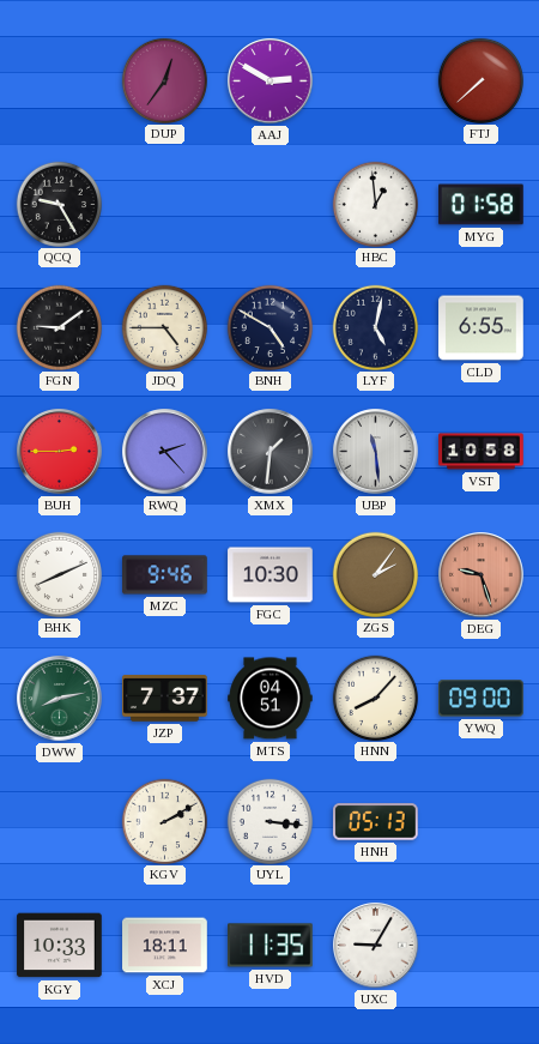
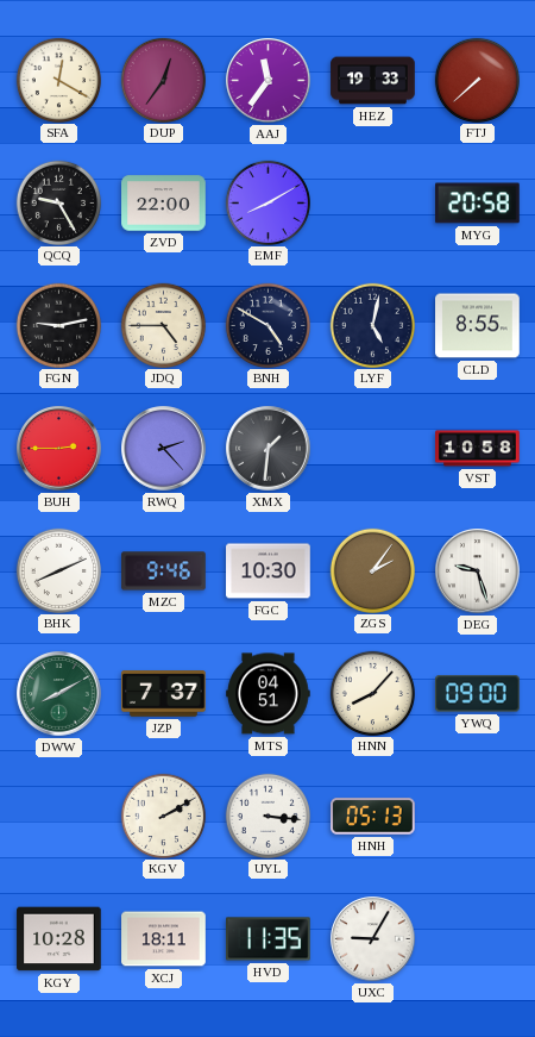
SFA: none -> 12:20 (58, 80)
AAJ: 2:50 -> 11:36 (269, 81)
HEZ: none -> 19:33 (373, 81)
ZVD: none -> 22:00 (164, 204)
EMF: none -> 8:10 (267, 202)
HBC: 12:59 -> none (375, 204)
MYG: 01:58 -> 20:58 (478, 204)
FGN: 9:09 -> 9:13 (58, 325)
CLD: 6:55 -> 8:55 (478, 326)
UBP: 11:29 -> none (376, 452)
DEG dial: salmon -> white (478, 571)
DWW: 8:13 -> 8:10 (59, 694)
KGY: 10:33 -> 10:28 (59, 939)
